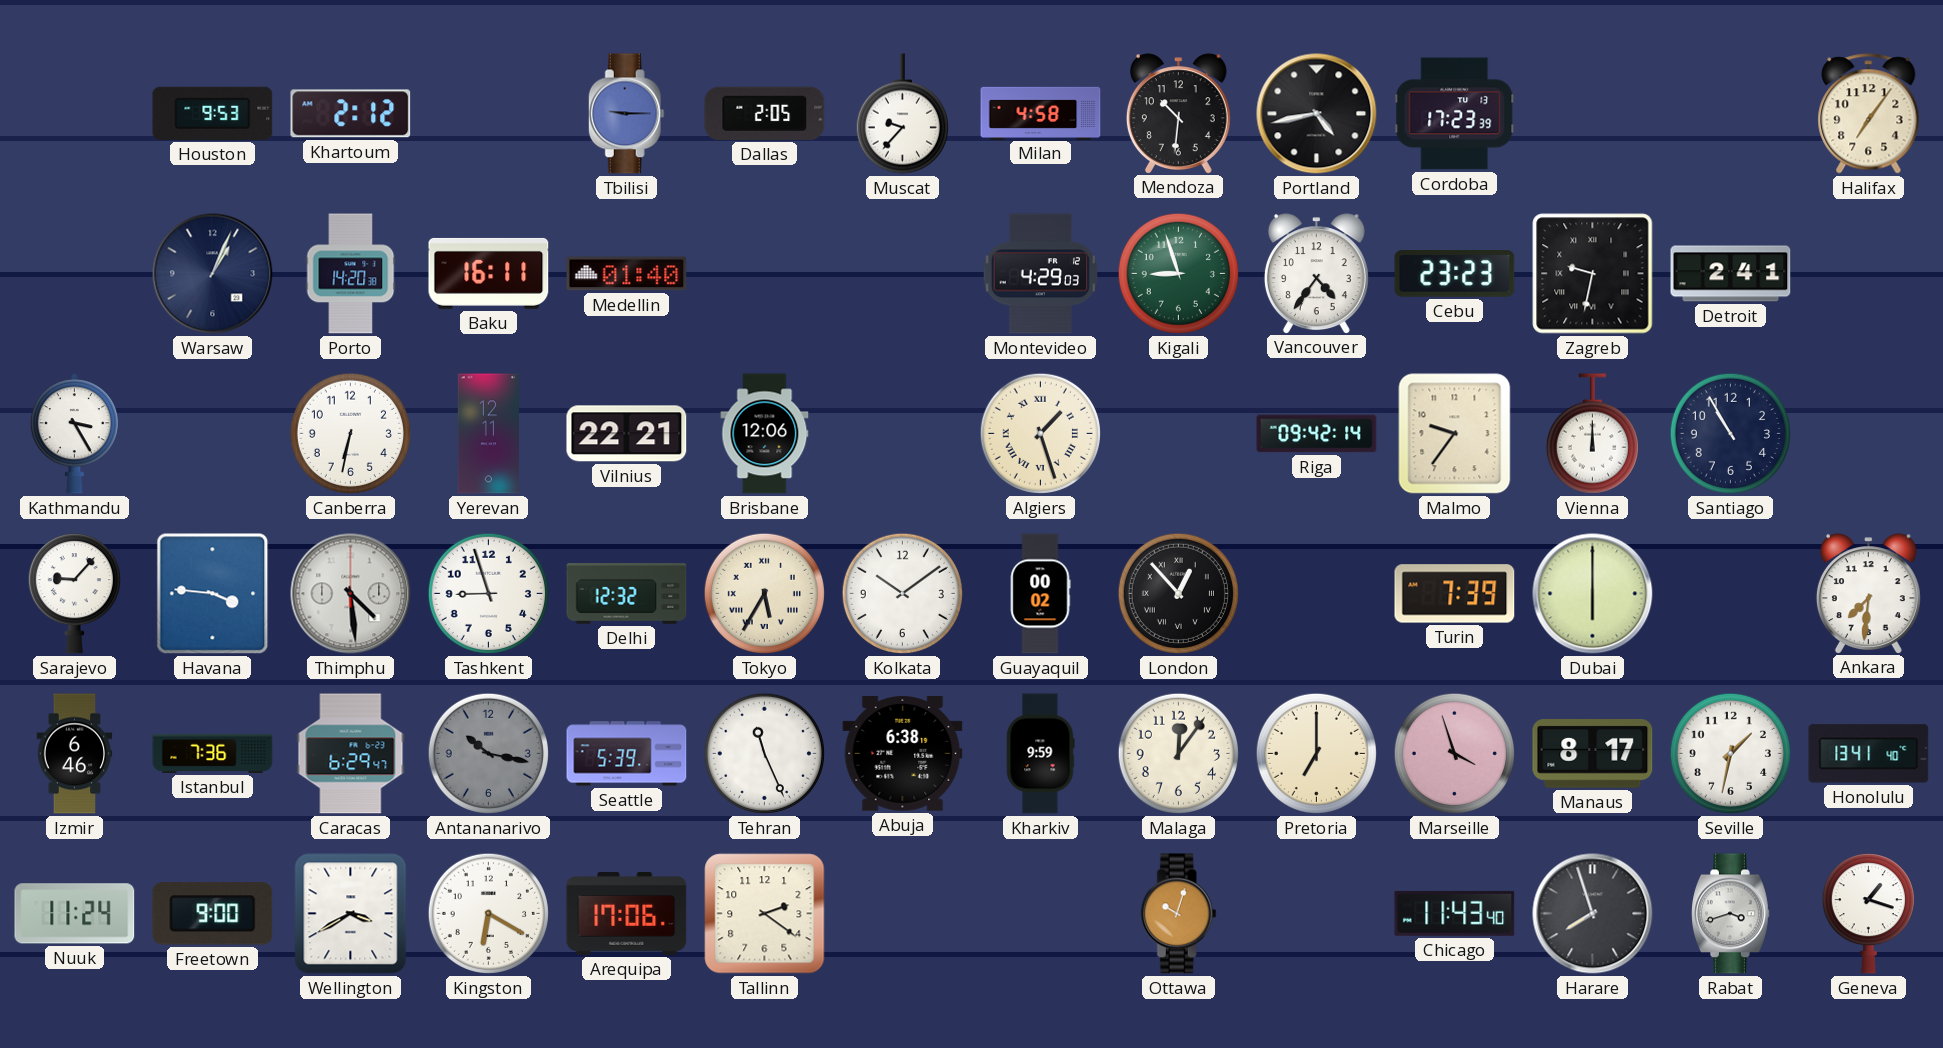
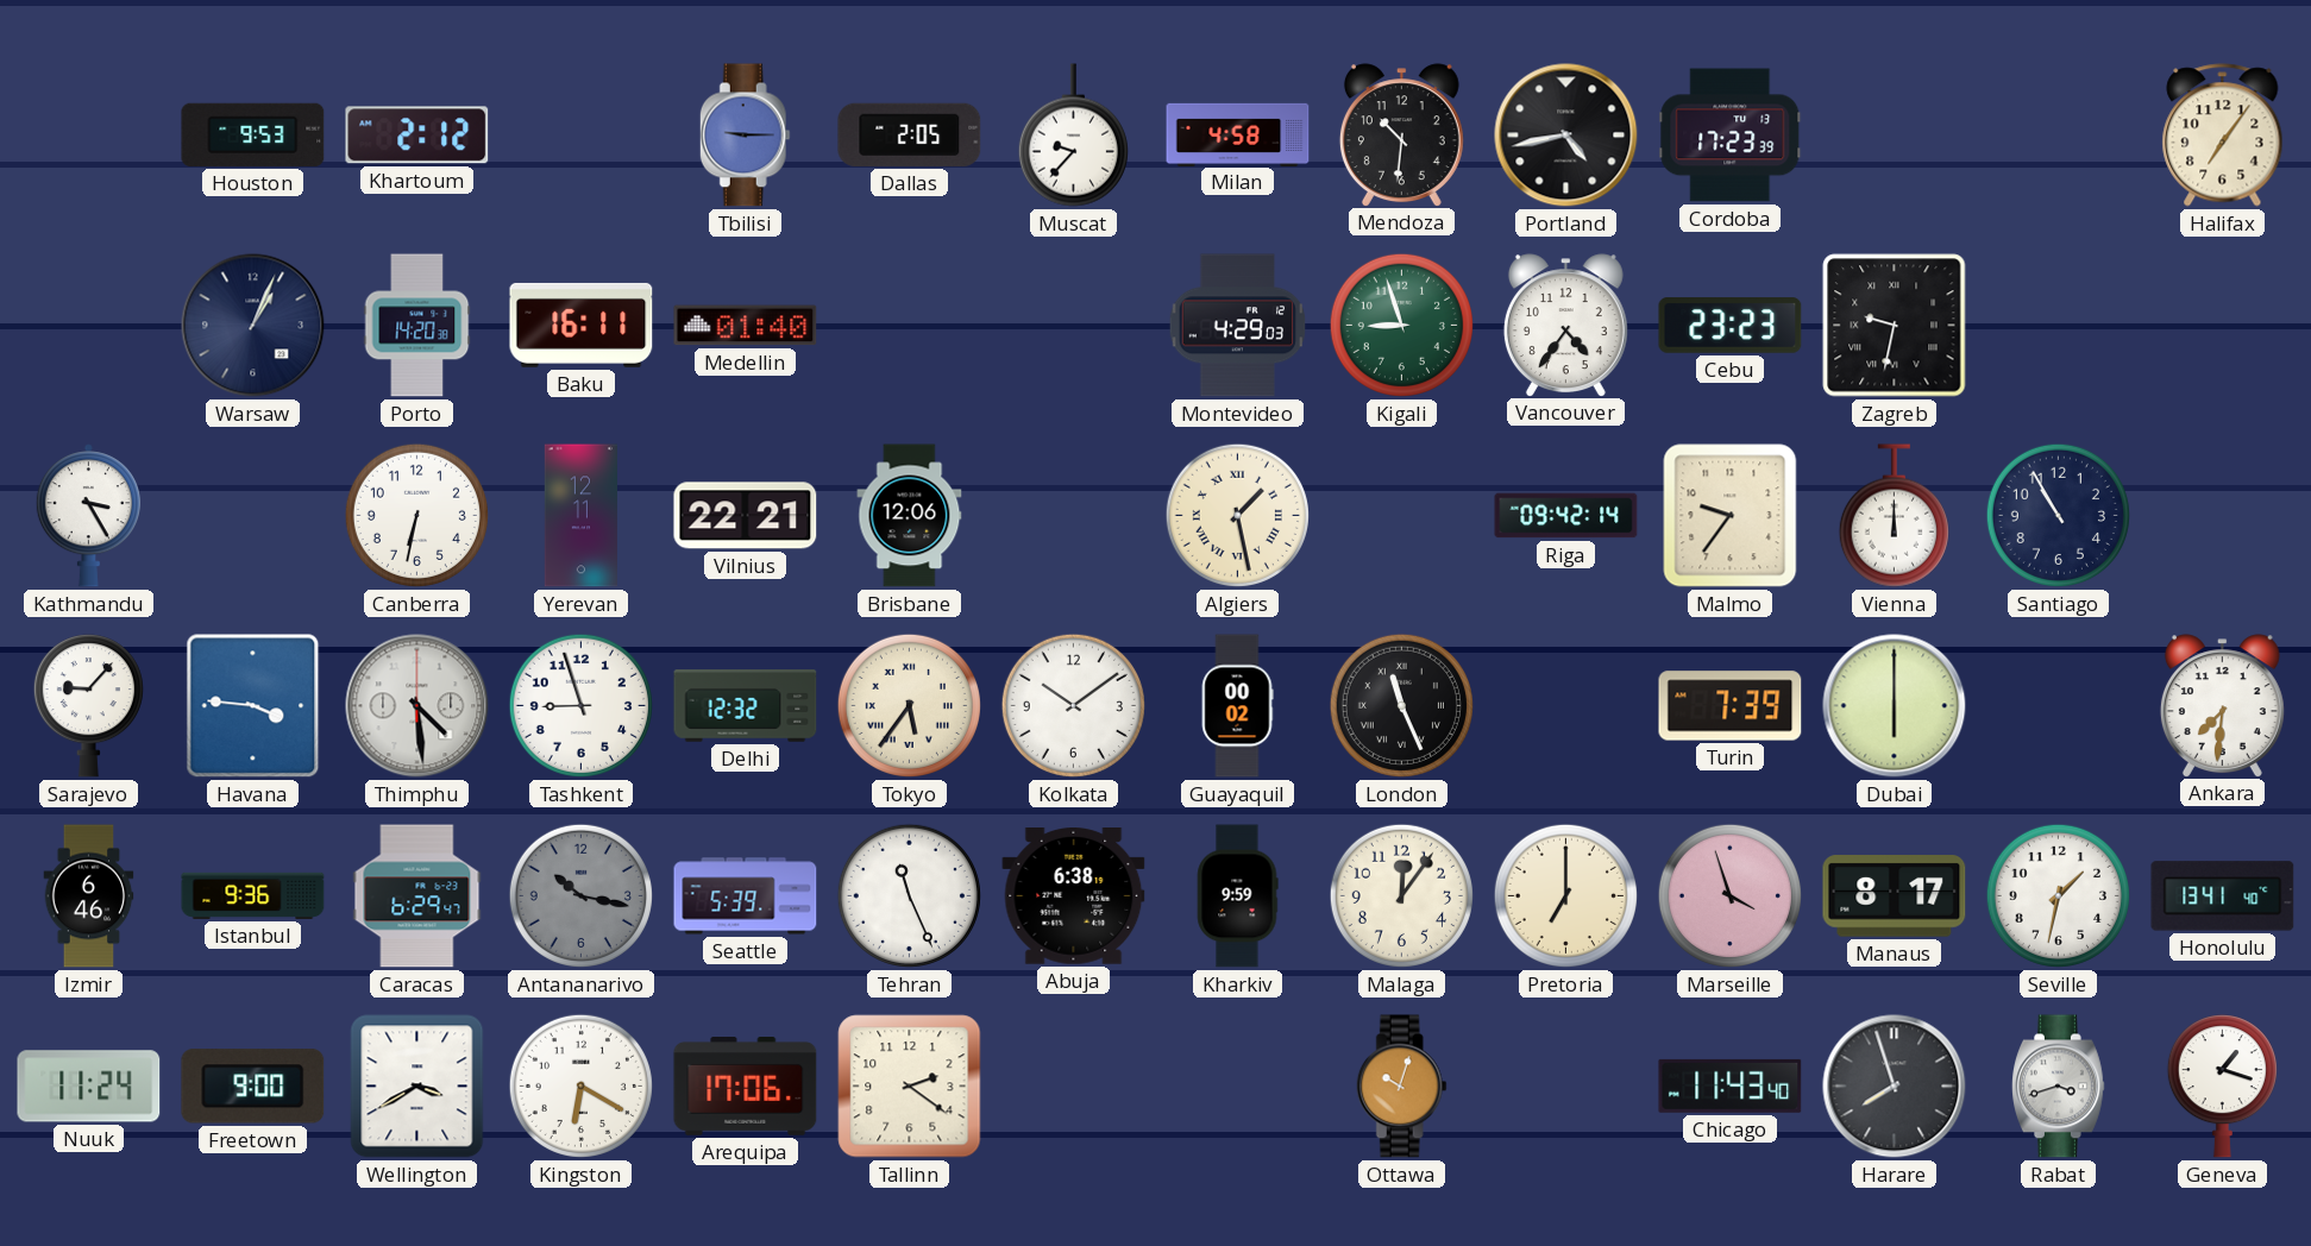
Detroit: 2:41 -> none (1731, 274)
Algiers: 1:27 -> 1:28 (1237, 515)
Tokyo: 5:35 -> 5:36 (909, 705)
London: 12:53 -> 11:26 (1401, 705)
Istanbul: 7:36 -> 9:36 (253, 895)
